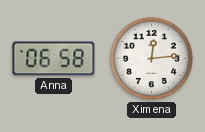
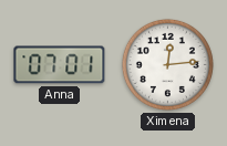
Anna: 06:58 -> 07:01 (60, 65)
